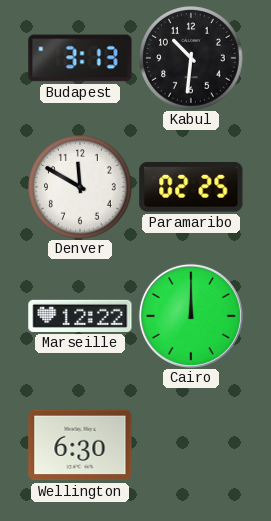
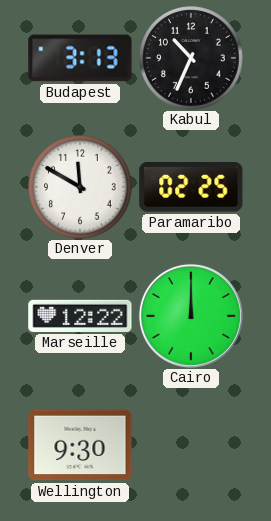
Kabul: 10:31 -> 10:34 (191, 58)
Wellington: 6:30 -> 9:30 (80, 445)
